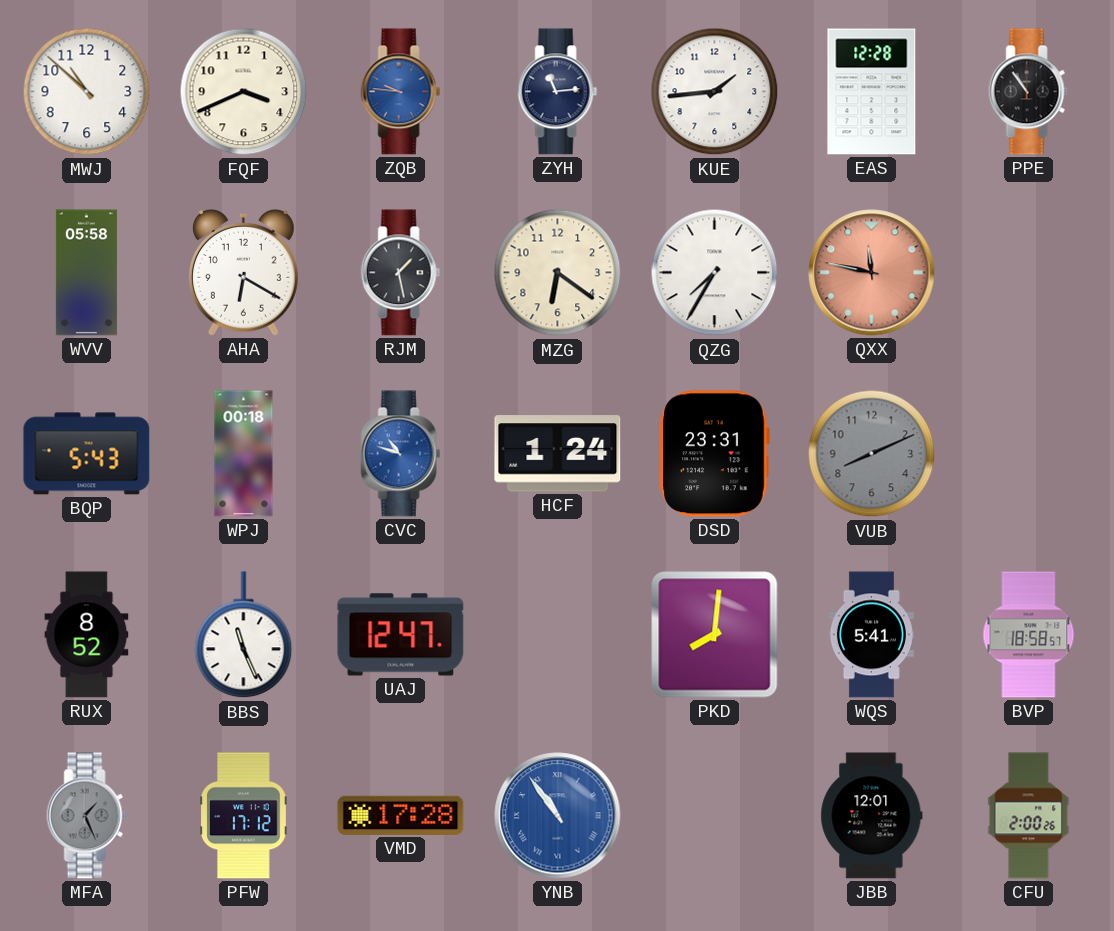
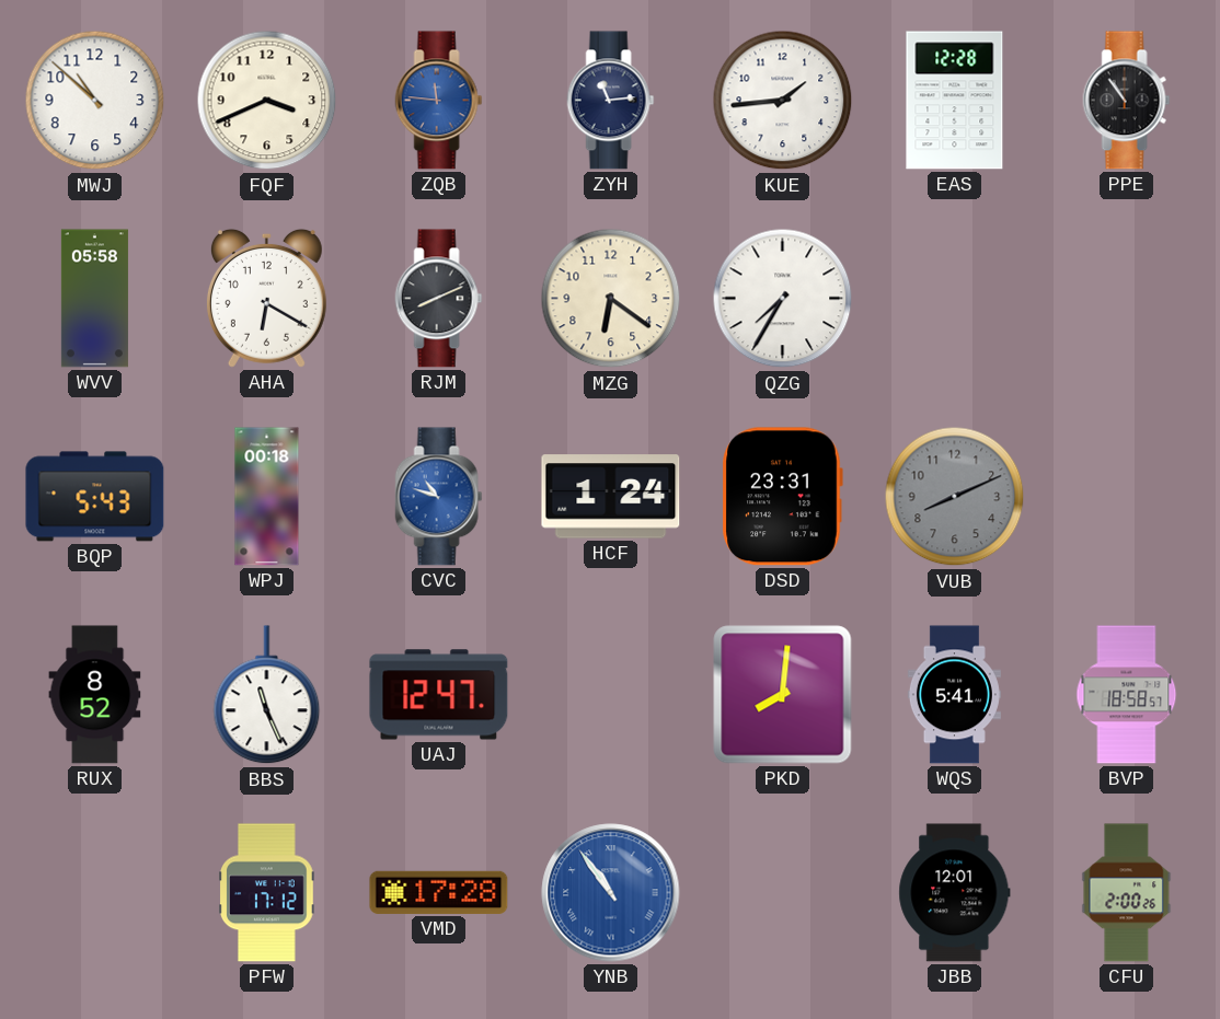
ZQB: 9:46 -> 11:46 (439, 101)
RJM: 1:28 -> 8:11 (439, 299)
QXX: 11:47 -> none (872, 273)
MFA: 1:26 -> none (87, 816)
